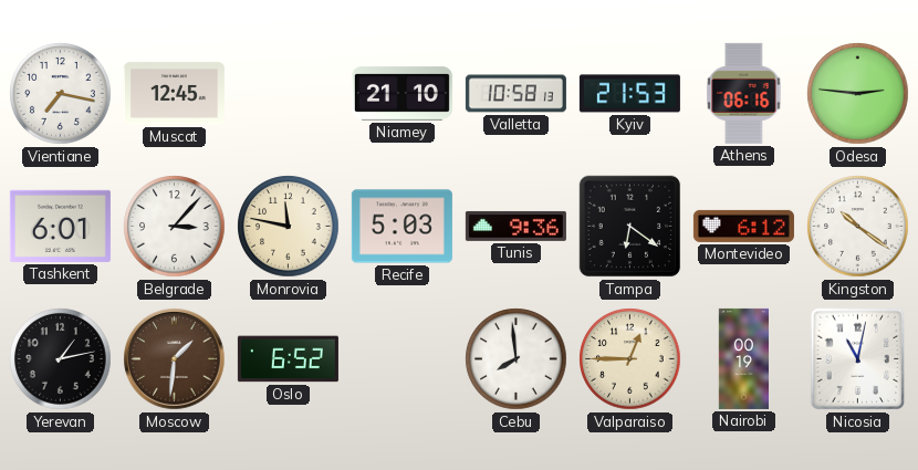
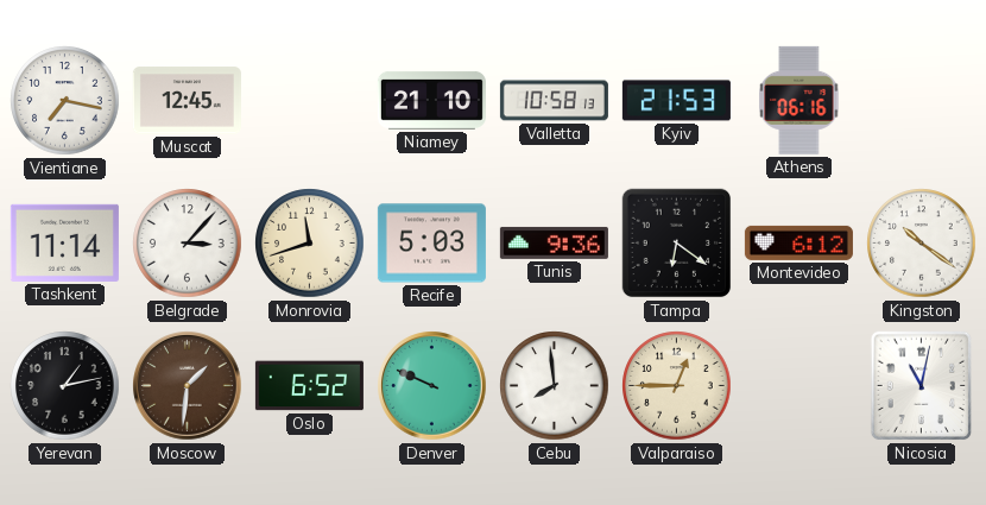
Odesa: 2:46 -> none (858, 94)
Tashkent: 6:01 -> 11:14 (64, 242)
Monrovia: 11:47 -> 11:42 (310, 244)
Denver: none -> 9:49 (432, 386)
Nairobi: 00:19 -> none (743, 358)
